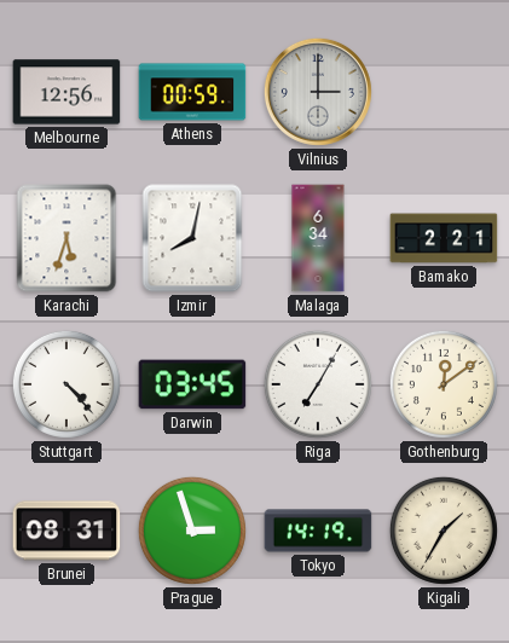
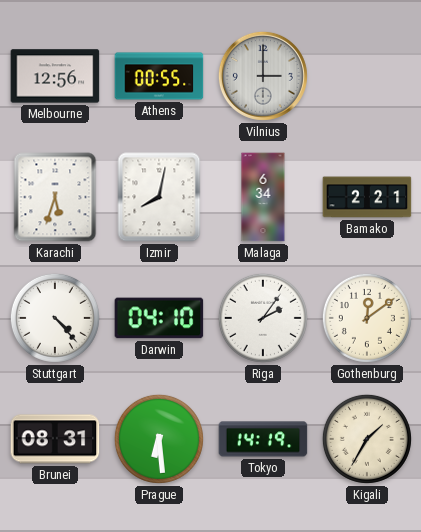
Athens: 00:59 -> 00:55 (159, 76)
Darwin: 03:45 -> 04:10 (159, 318)
Riga: 7:05 -> 2:06 (263, 318)
Prague: 2:57 -> 6:29 (159, 439)
